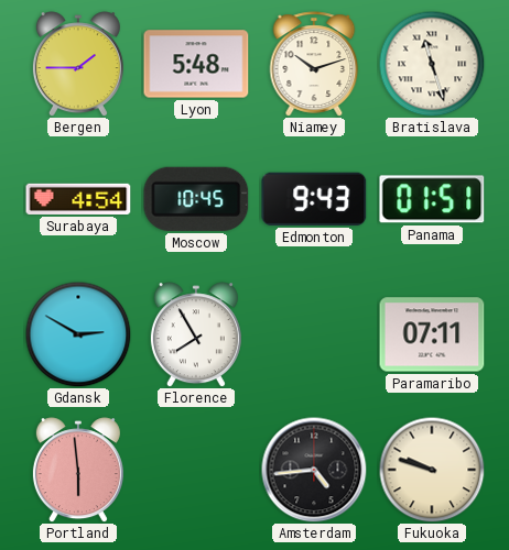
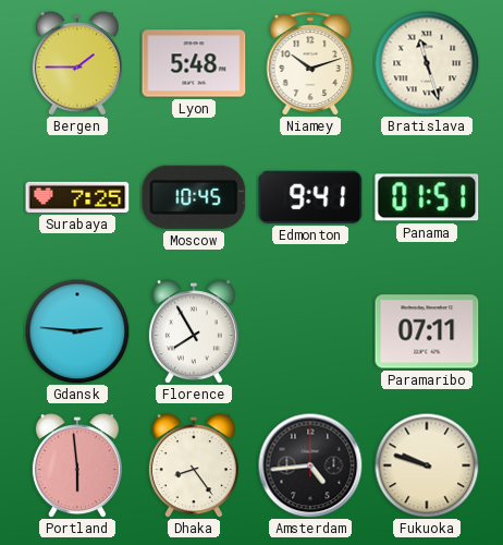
Surabaya: 4:54 -> 7:25 (77, 197)
Edmonton: 9:43 -> 9:41 (310, 197)
Gdansk: 2:50 -> 2:46 (77, 331)
Dhaka: none -> 8:24 (194, 465)
